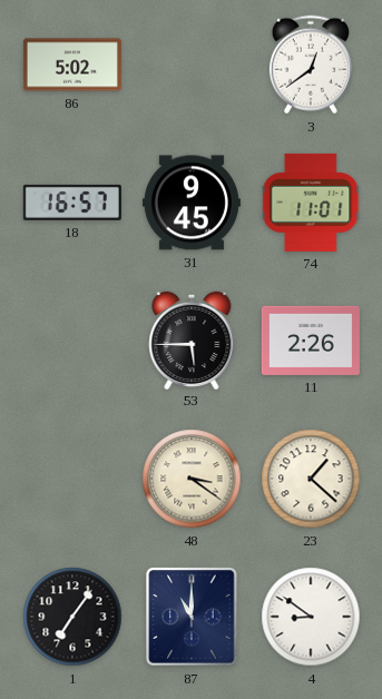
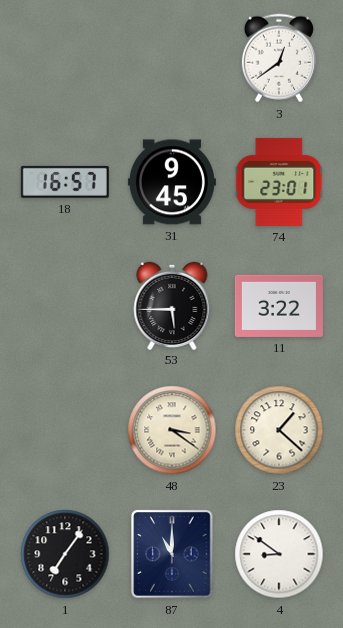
86: 5:02 -> none (72, 65)
74: 11:01 -> 23:01 (279, 182)
11: 2:26 -> 3:22 (279, 306)
